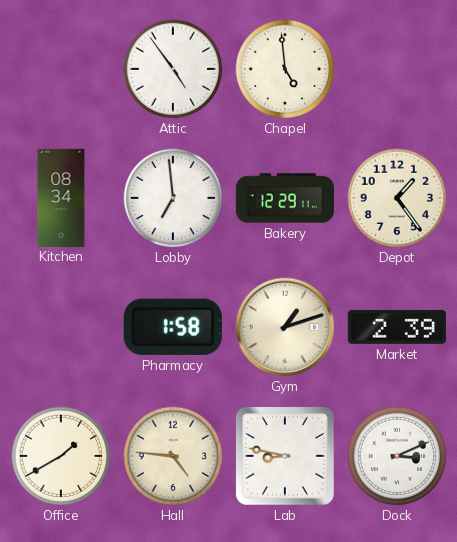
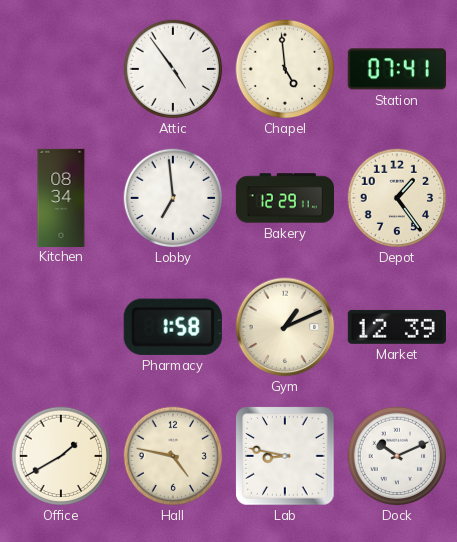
Station: none -> 07:41 (397, 69)
Gym: 1:12 -> 1:11 (285, 327)
Market: 2:39 -> 12:39 (397, 327)
Hall: 4:46 -> 4:47 (173, 456)
Dock: 3:11 -> 10:11 (397, 456)
